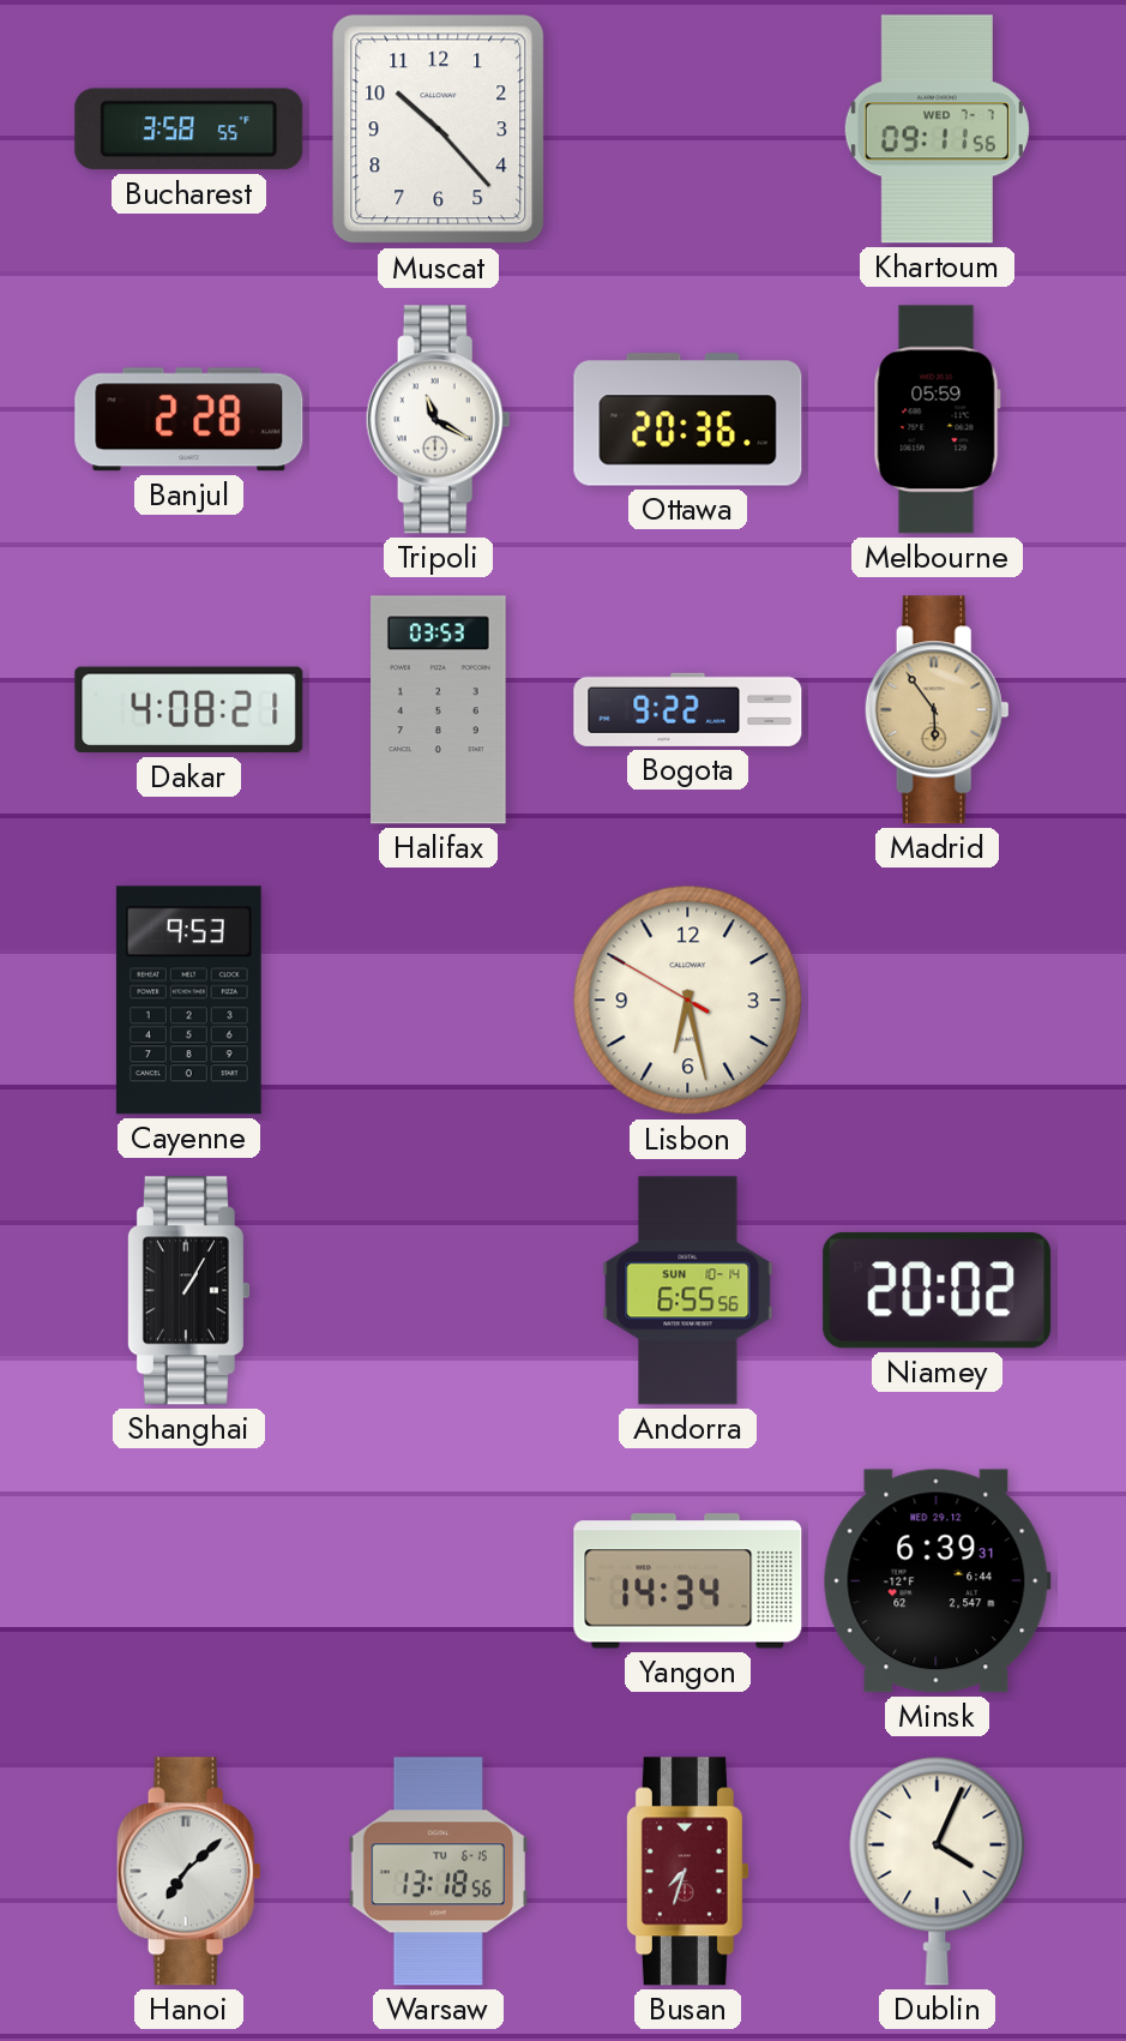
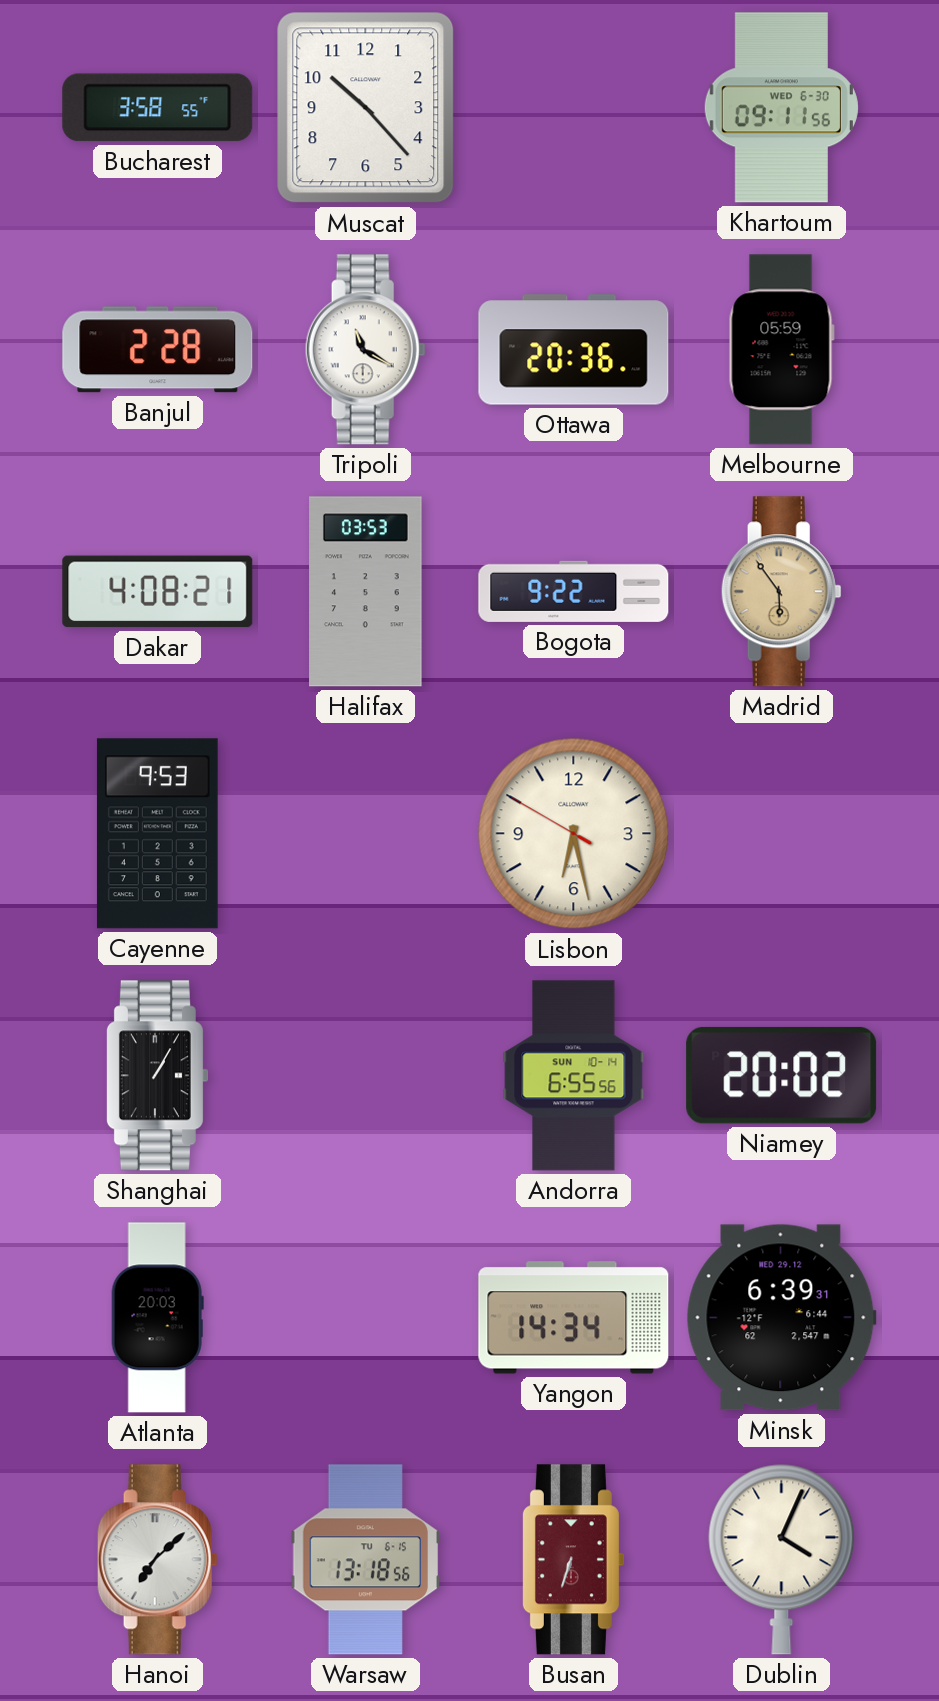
Khartoum date: WED 7-7 -> WED 6-30 (781, 108)
Atlanta: none -> 20:03 (157, 1318)
Busan: 7:33 -> 6:33 (573, 1560)
